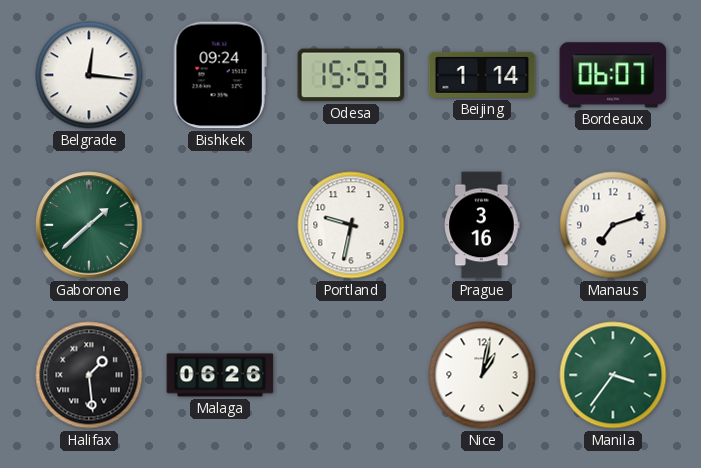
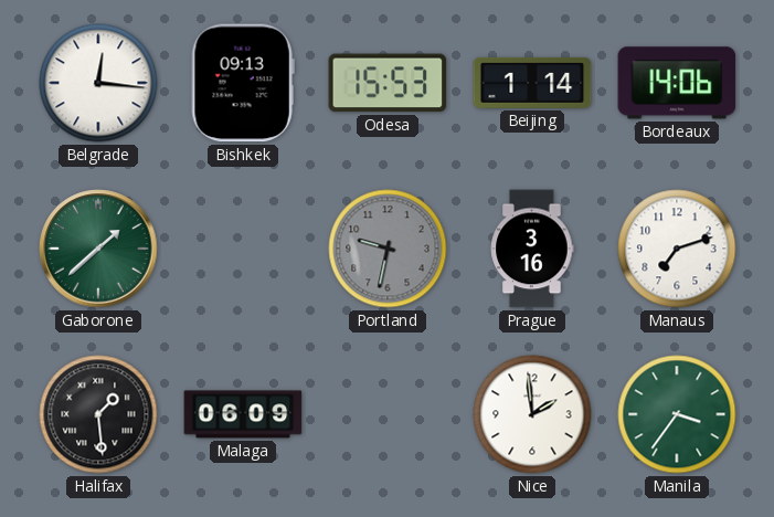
Bishkek: 09:24 -> 09:13 (243, 83)
Bordeaux: 06:07 -> 14:06 (677, 83)
Portland dial: white -> grey (388, 249)
Malaga: 06:26 -> 06:09 (243, 414)
Nice: 1:02 -> 1:59 (532, 414)
